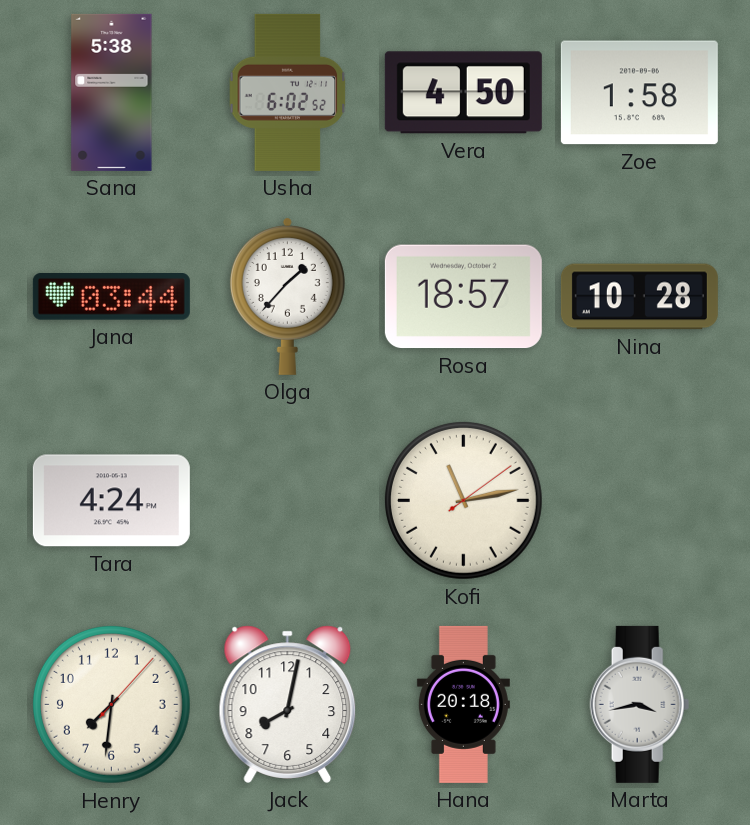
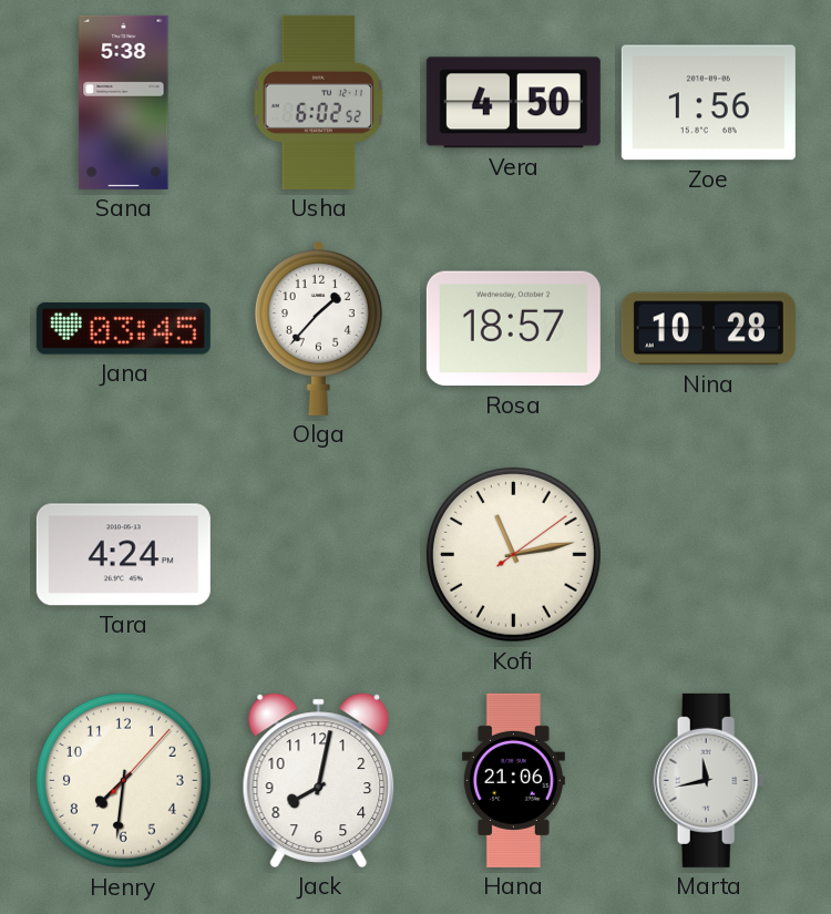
Zoe: 1:58 -> 1:56 (708, 103)
Jana: 03:44 -> 03:45 (123, 329)
Hana: 20:18 -> 21:06 (513, 780)
Marta: 3:43 -> 11:43 (709, 780)
